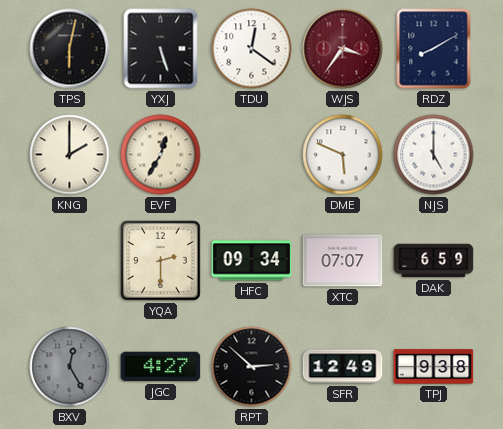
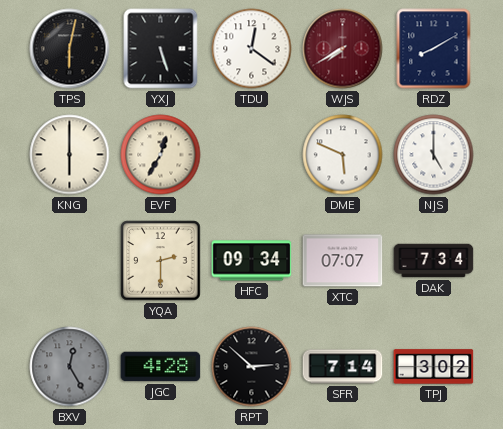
WJS: 3:36 -> 7:40 (343, 49)
KNG: 2:00 -> 6:00 (70, 155)
DAK: 6:59 -> 7:34 (434, 261)
JGC: 4:27 -> 4:28 (161, 367)
SFR: 12:49 -> 7:14 (343, 367)
TPJ: 9:38 -> 3:02 (434, 367)
